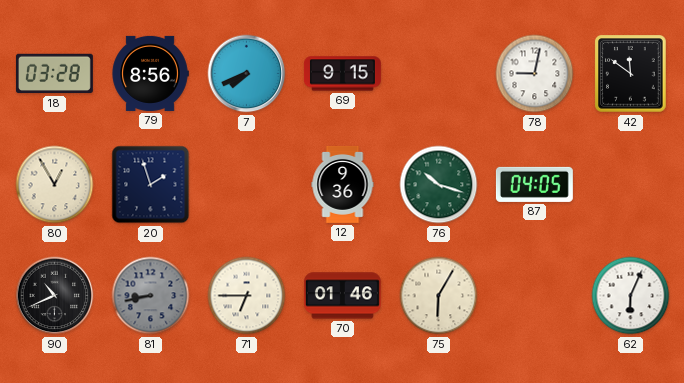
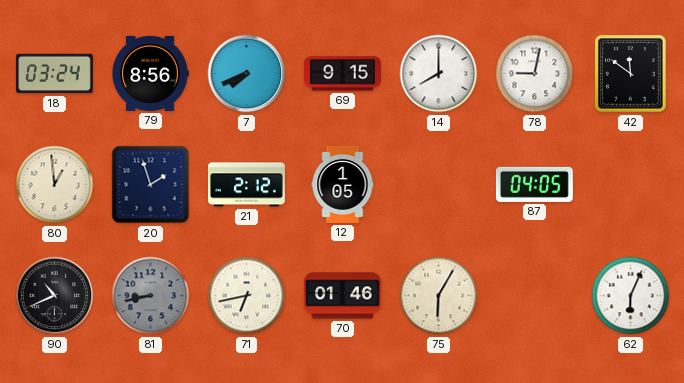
18: 03:28 -> 03:24 (54, 74)
14: none -> 8:00 (439, 74)
80: 12:55 -> 12:59 (55, 185)
21: none -> 2:12 (246, 185)
12: 9:36 -> 1:05 (343, 184)
76: 10:18 -> none (439, 185)
71: 6:45 -> 6:43 (247, 296)
